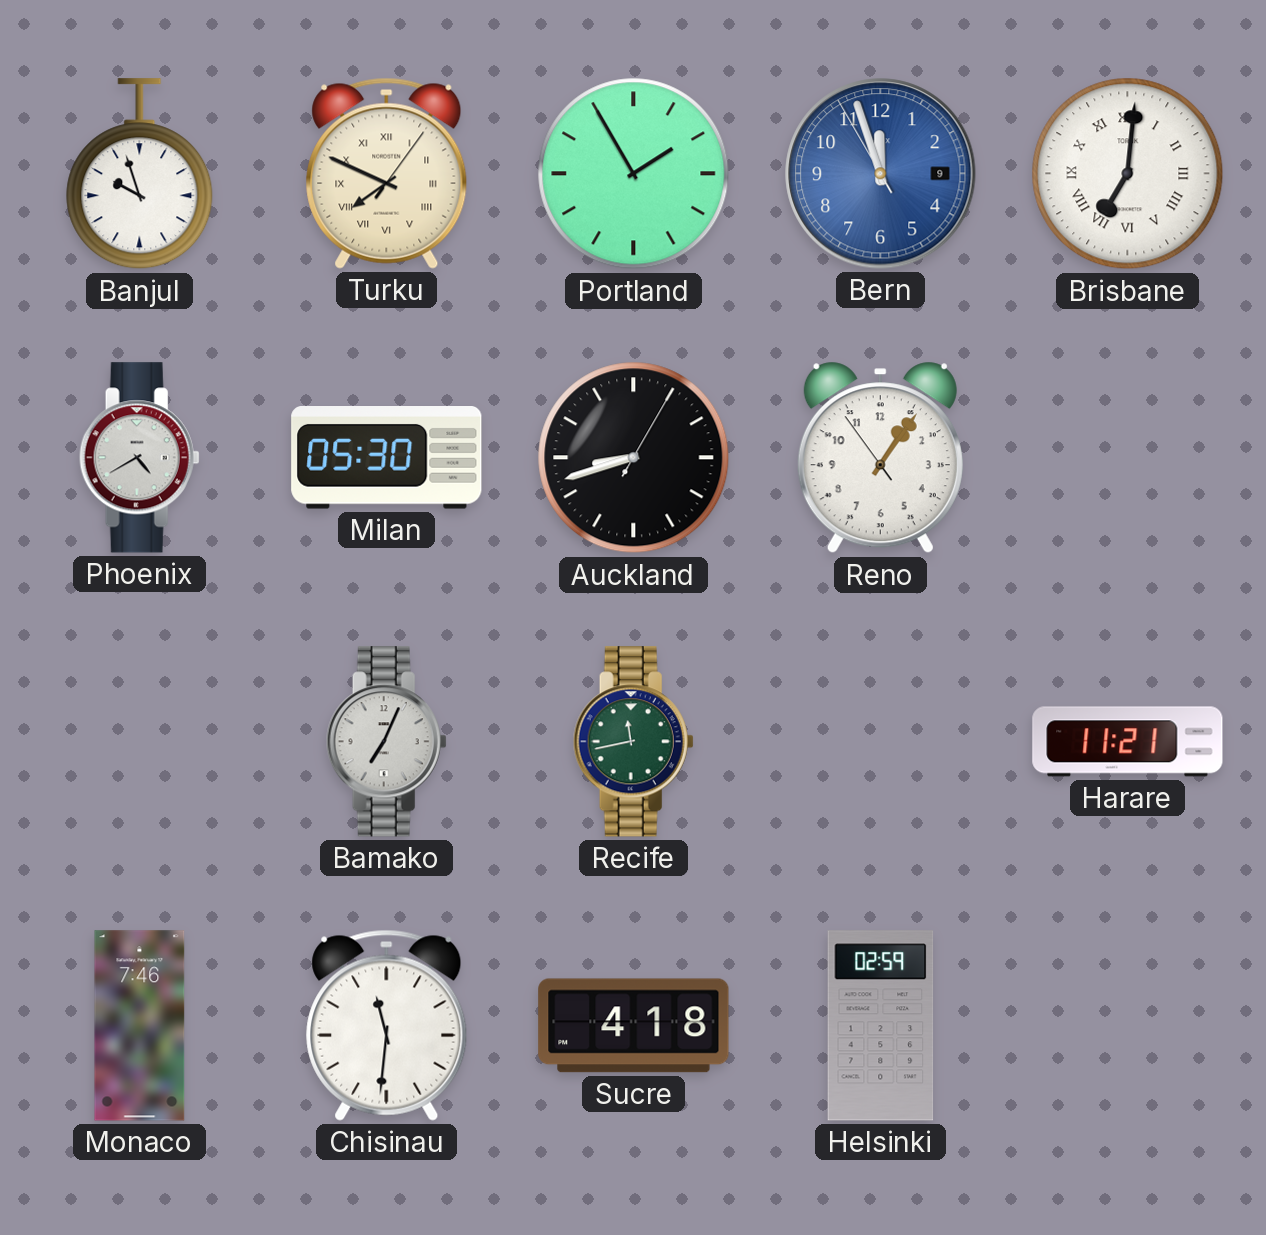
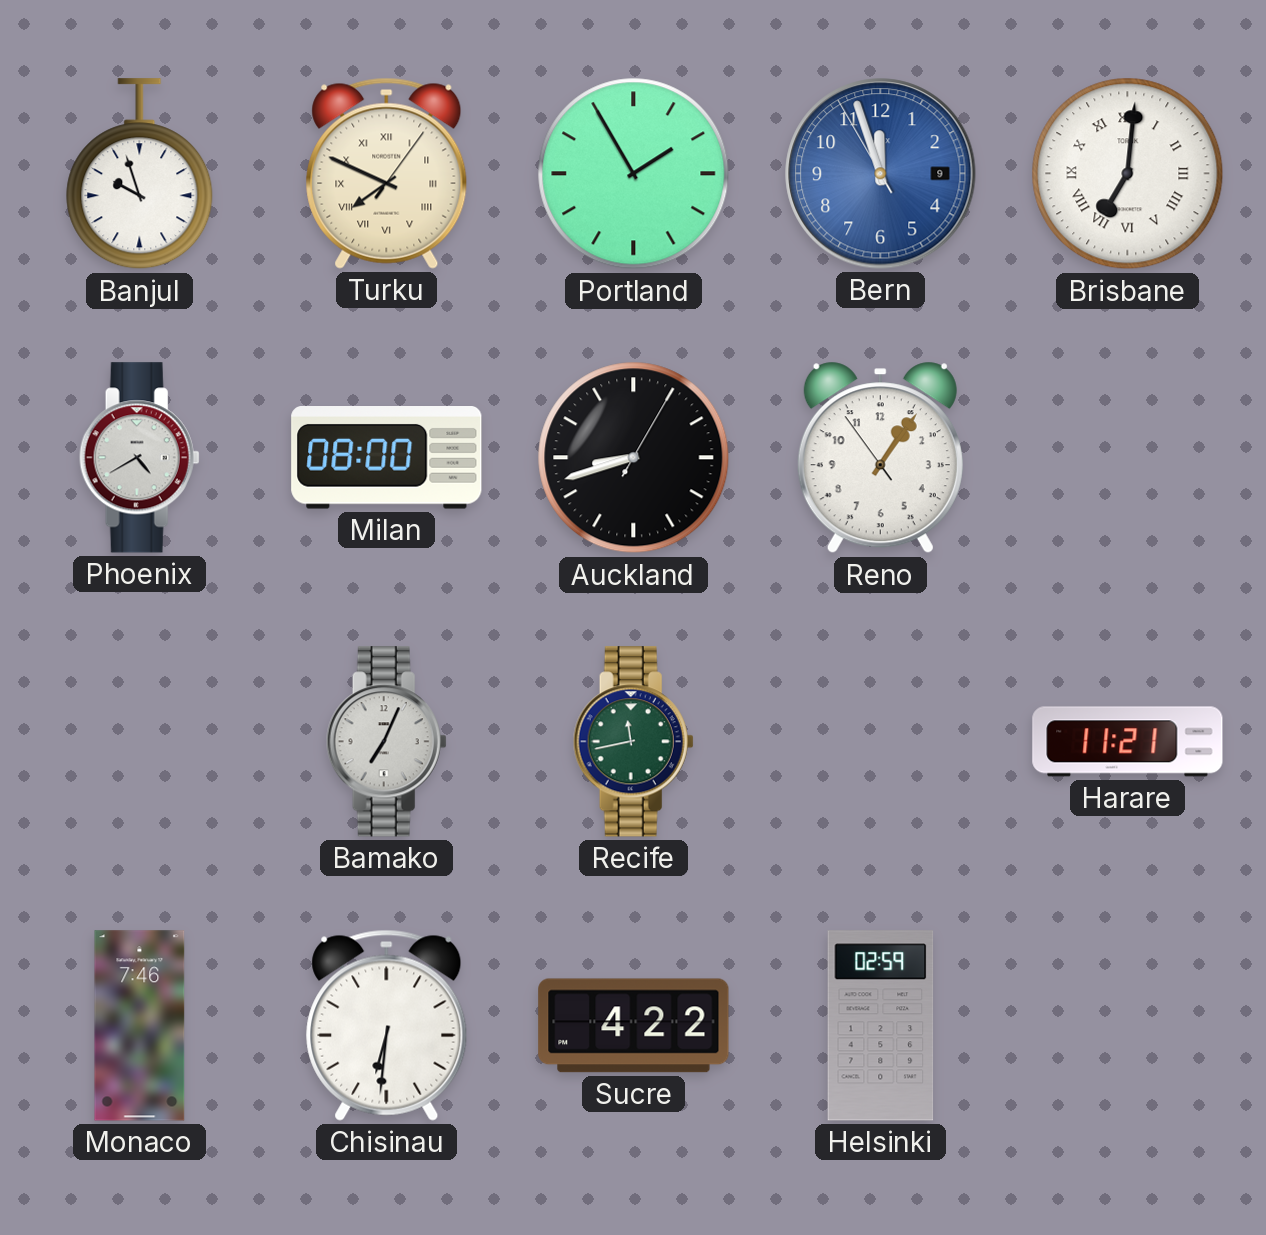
Milan: 05:30 -> 08:00 (387, 458)
Chisinau: 11:31 -> 6:31 (387, 1025)
Sucre: 4:18 -> 4:22 (634, 1026)
